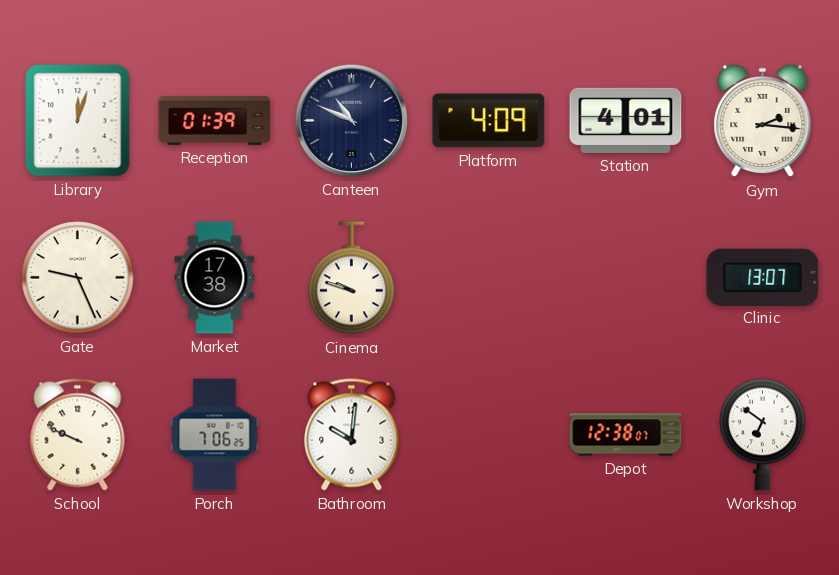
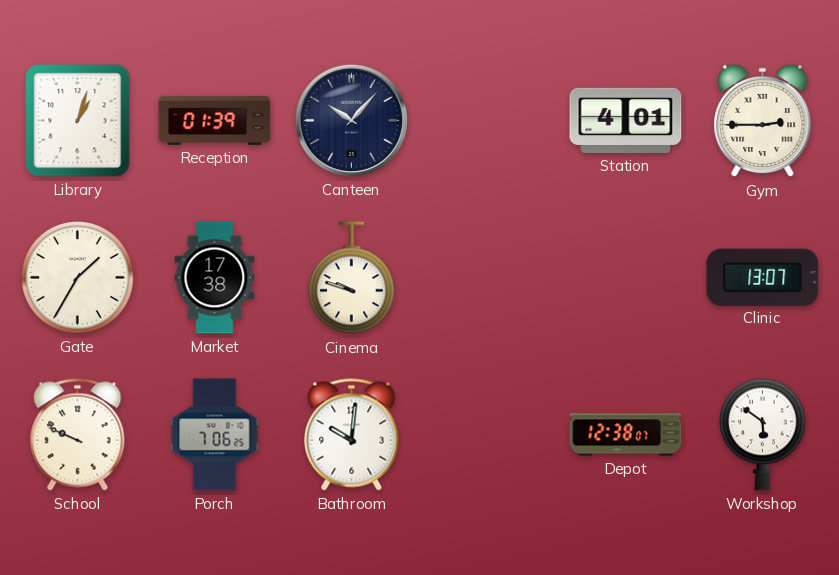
Library: 12:03 -> 1:03 (78, 121)
Canteen: 10:49 -> 10:07 (351, 120)
Platform: 4:09 -> none (489, 121)
Gym: 2:16 -> 2:45 (763, 121)
Gate: 9:26 -> 1:35 (78, 278)
Workshop: 6:51 -> 5:51 (763, 434)
